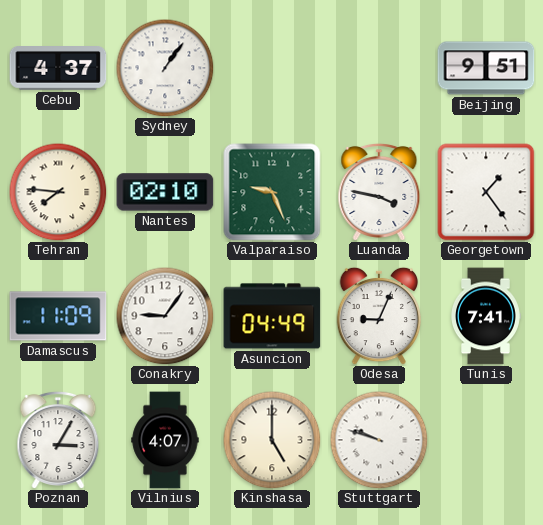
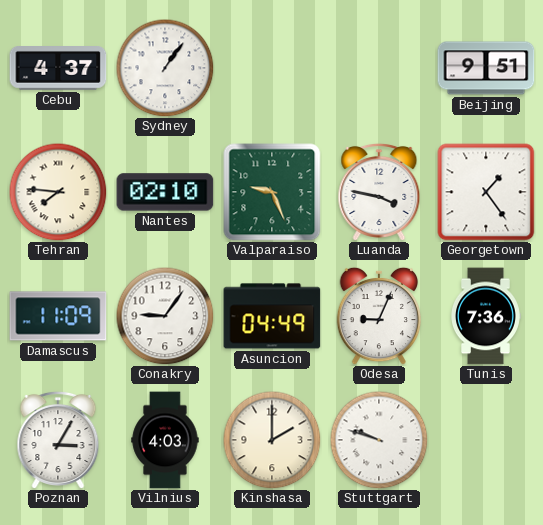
Tunis: 7:41 -> 7:36 (486, 316)
Vilnius: 4:07 -> 4:03 (165, 440)
Kinshasa: 5:00 -> 2:00 (272, 440)
